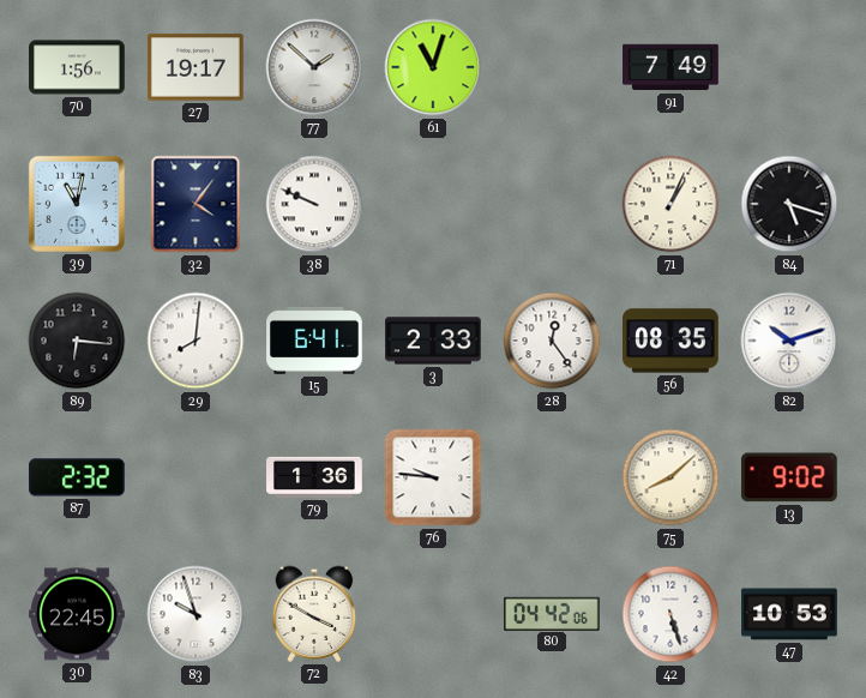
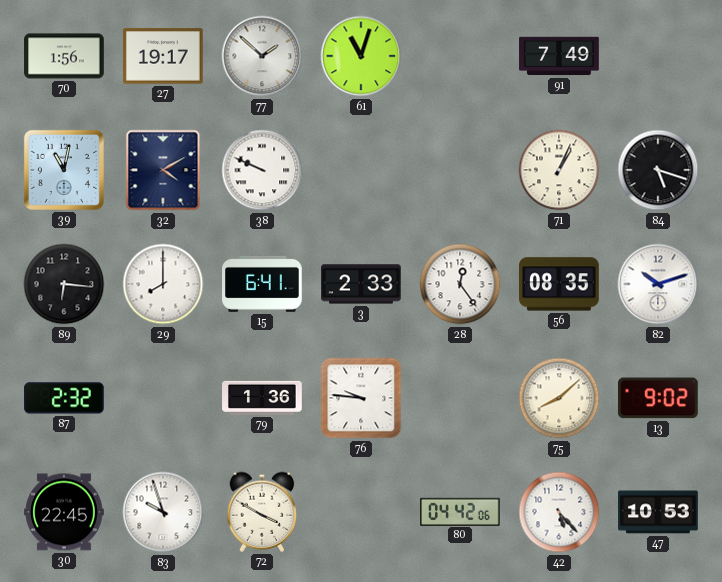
32: 4:06 -> 4:10 (163, 170)
29: 8:01 -> 8:00 (163, 284)
42: 5:27 -> 5:23 (559, 512)
